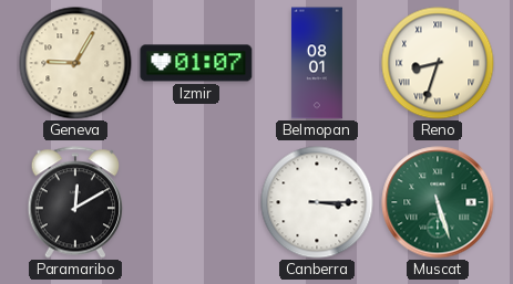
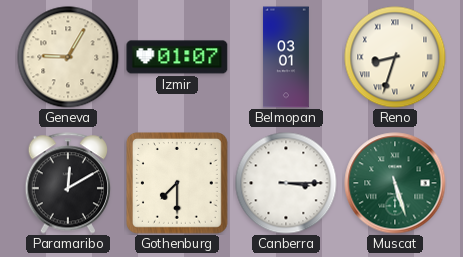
Belmopan: 08:01 -> 03:01 (286, 57)
Gothenburg: none -> 7:30 (178, 184)
